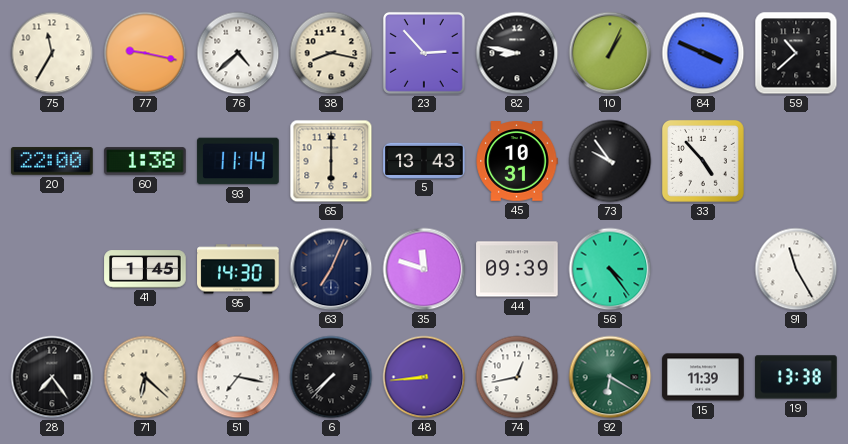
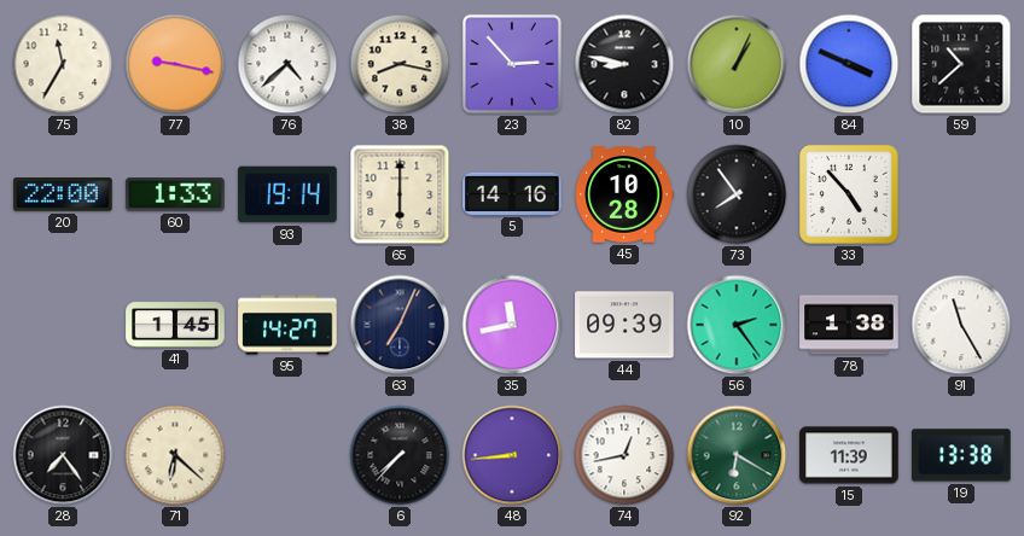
60: 1:38 -> 1:33 (175, 194)
93: 11:14 -> 19:14 (287, 194)
5: 13:43 -> 14:16 (512, 193)
45: 10:31 -> 10:28 (624, 194)
73: 9:54 -> 7:54 (737, 194)
95: 14:30 -> 14:27 (287, 325)
35: 11:48 -> 11:43 (512, 325)
56: 4:24 -> 2:24 (737, 325)
78: none -> 1:38 (849, 325)
51: 7:17 -> none (238, 377)
